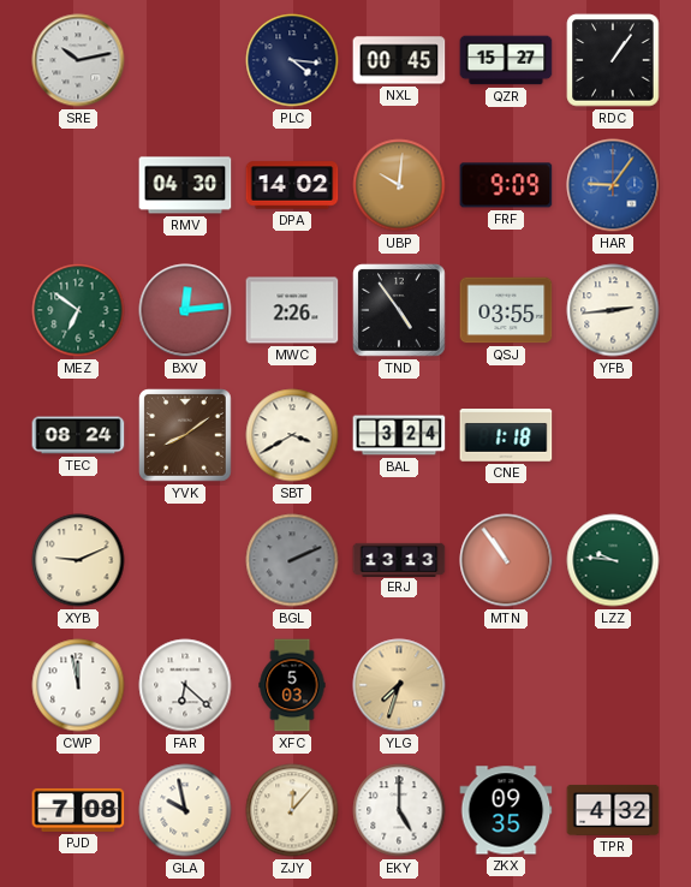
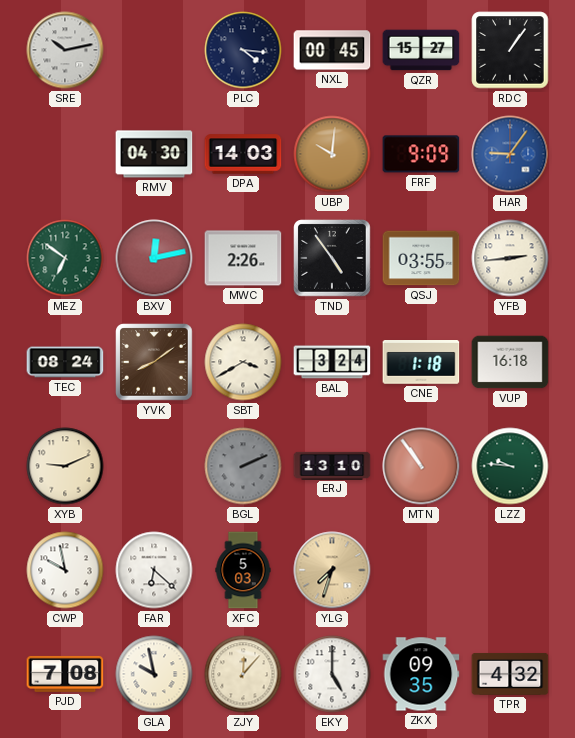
DPA: 14:02 -> 14:03 (243, 154)
BXV: 12:14 -> 12:13 (154, 258)
VUP: none -> 16:18 (510, 362)
ERJ: 13:13 -> 13:10 (332, 465)
CWP: 11:58 -> 9:58 (65, 570)
